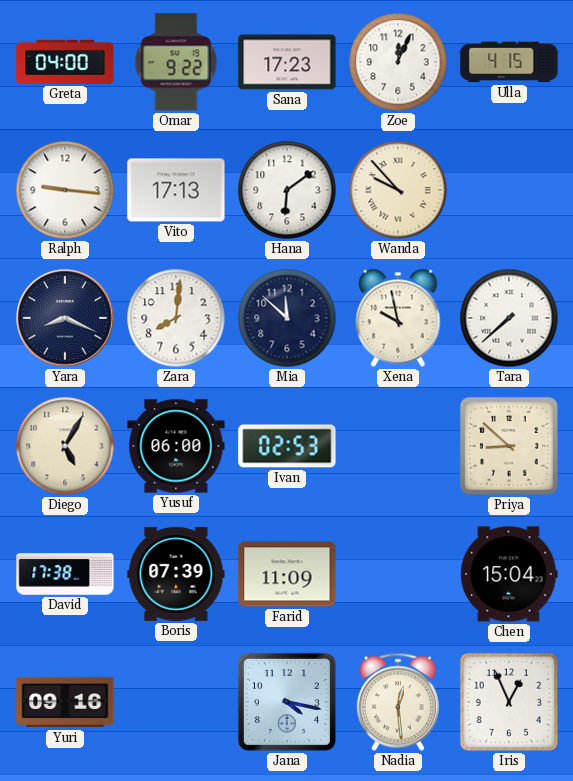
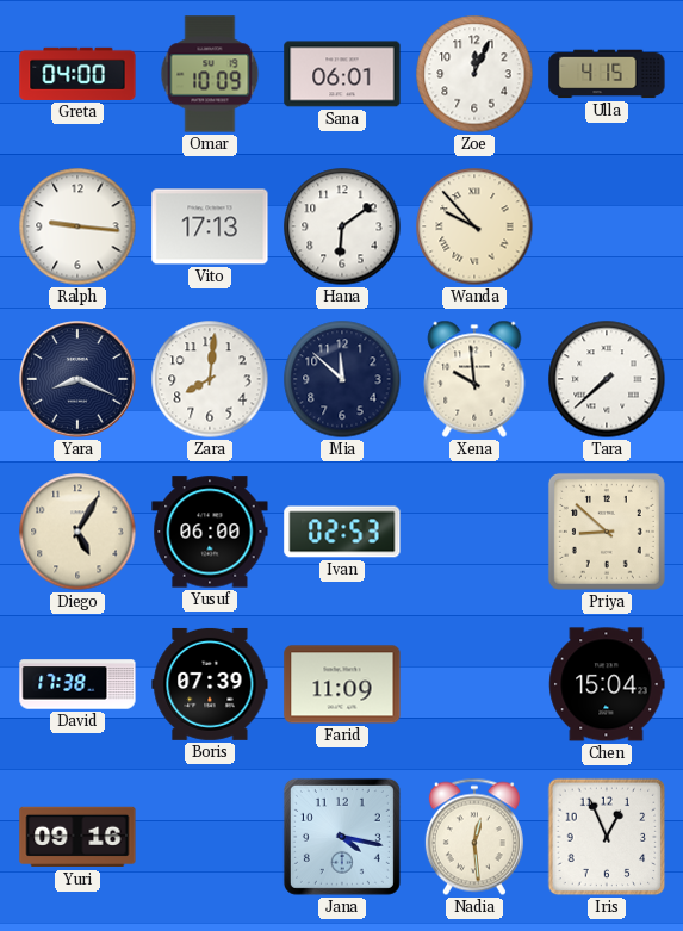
Omar: 9:22 -> 10:09 (210, 74)
Sana: 17:23 -> 06:01 (342, 74)
Xena: 9:58 -> 9:59 (474, 379)
